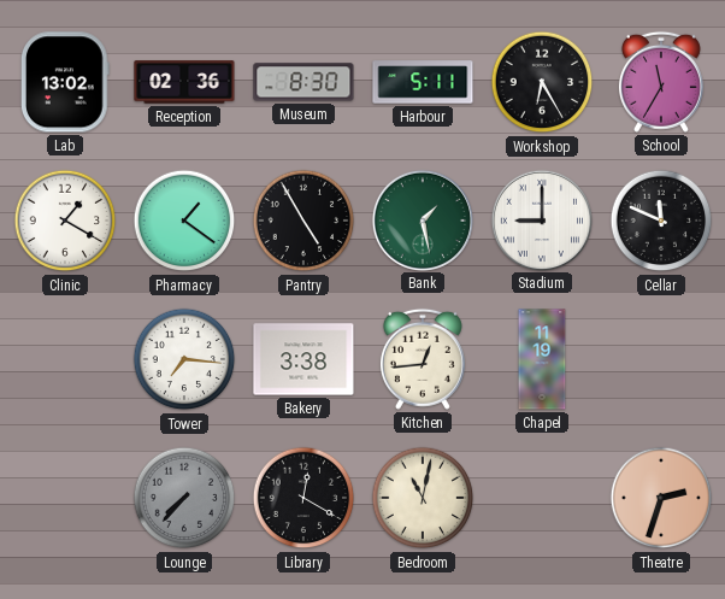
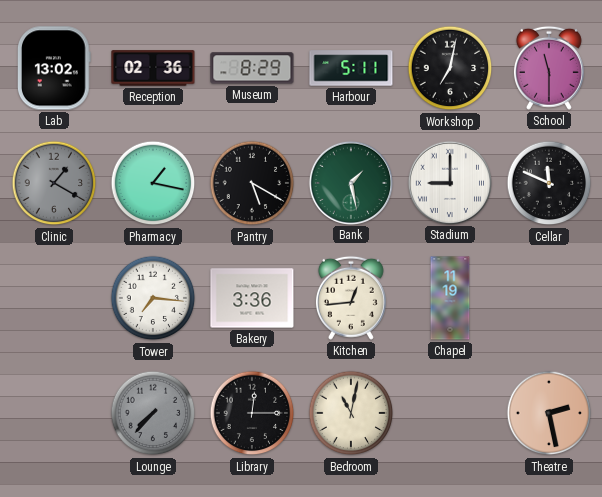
Museum: 8:30 -> 8:29 (252, 68)
Workshop: 6:25 -> 7:02 (450, 68)
School: 11:35 -> 11:30 (549, 68)
Clinic dial: white -> grey (54, 183)
Pharmacy: 1:21 -> 1:17 (153, 183)
Pantry: 4:55 -> 5:20 (252, 183)
Bakery: 3:38 -> 3:36 (252, 298)
Library: 12:20 -> 12:15 (252, 413)
Theatre: 2:33 -> 2:28 (549, 413)
